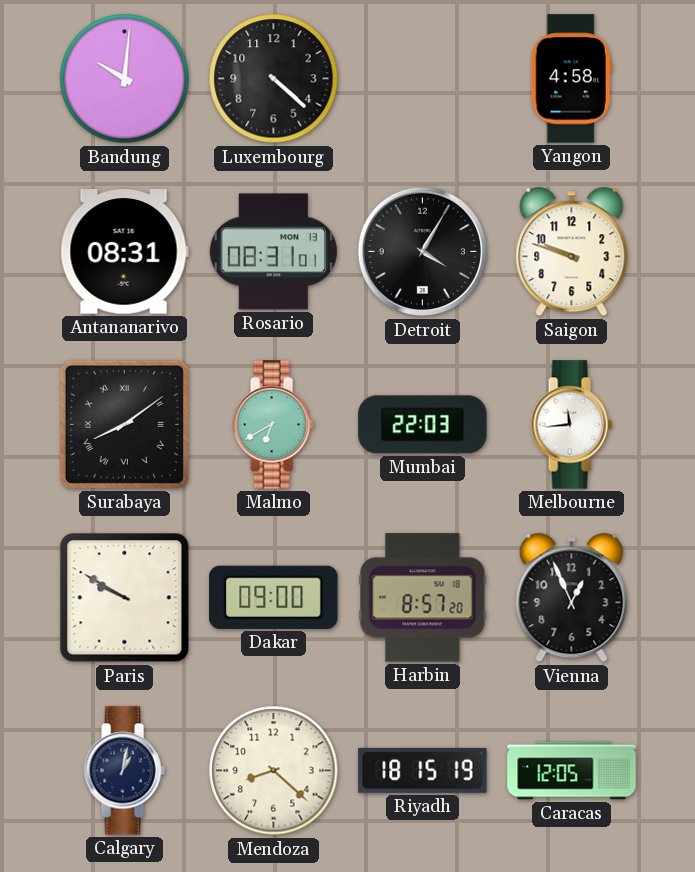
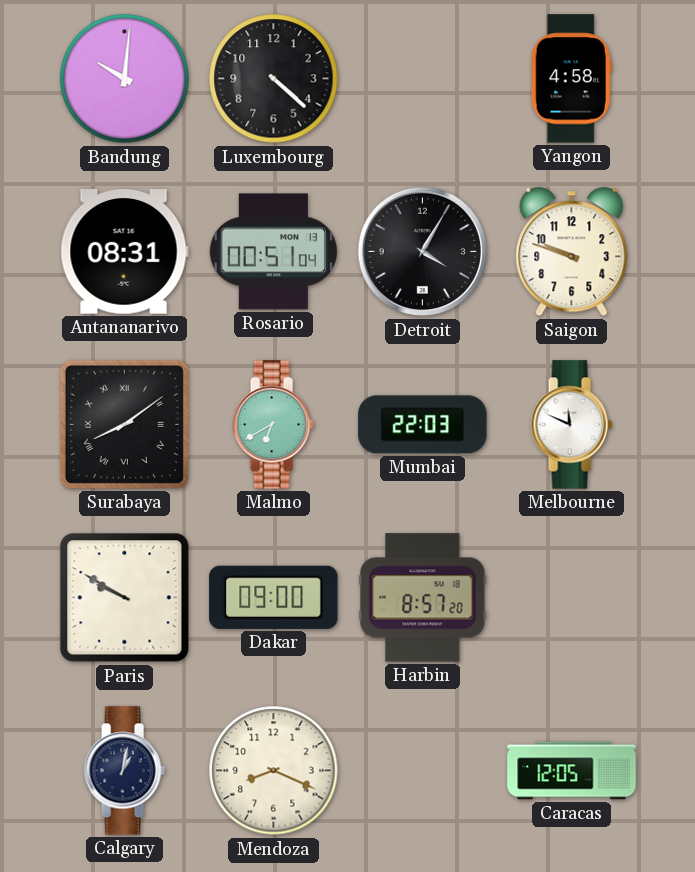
Rosario: 08:31 -> 00:51 (273, 252)
Melbourne: 11:44 -> 11:49 (571, 425)
Vienna: 12:56 -> none (572, 598)
Mendoza: 8:22 -> 8:19 (274, 771)
Riyadh: 18:15 -> none (423, 770)
